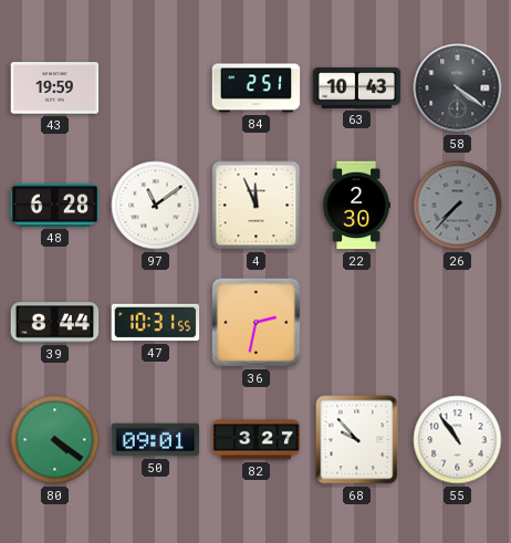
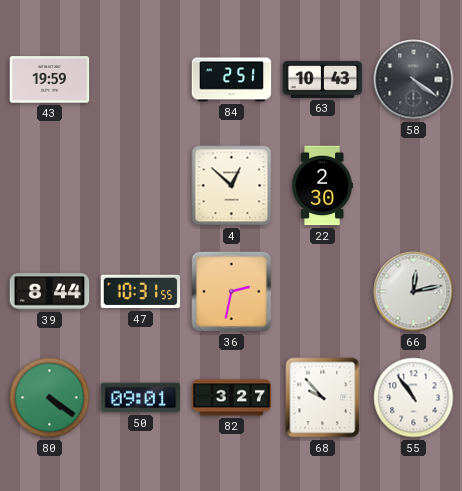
48: 6:28 -> none (55, 205)
97: 11:09 -> none (156, 206)
4: 11:56 -> 12:52 (232, 186)
26: 7:37 -> none (458, 206)
66: none -> 12:13 (414, 292)
